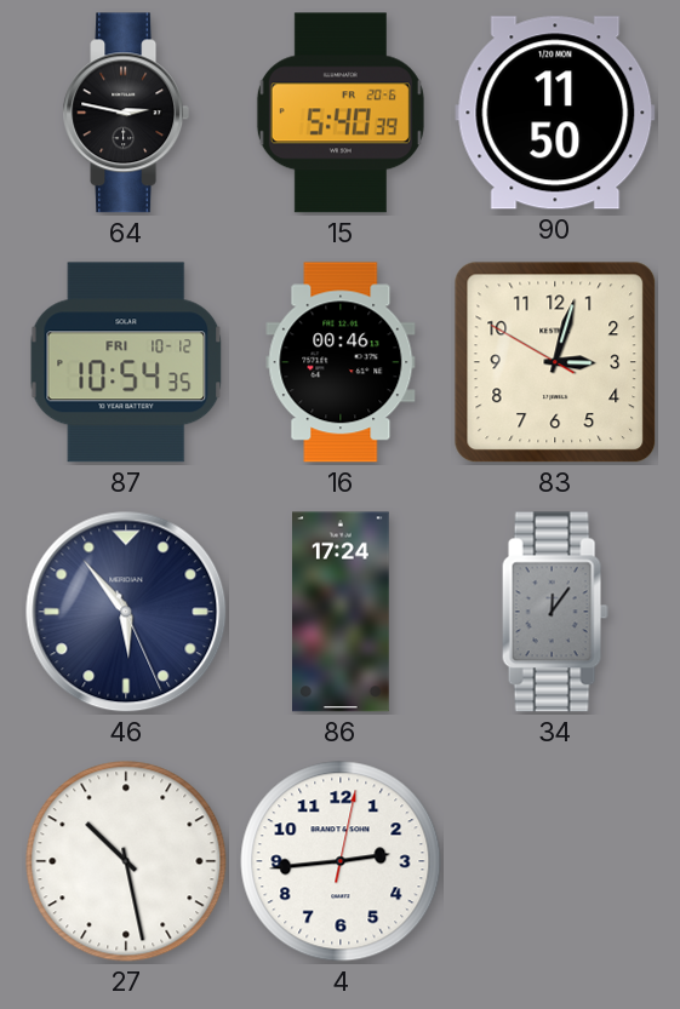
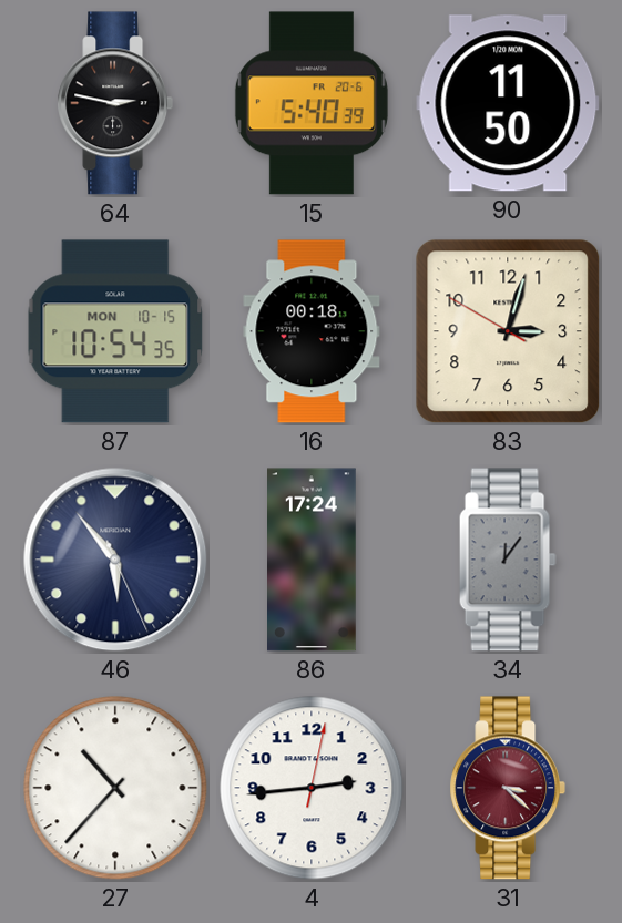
87 date: FRI 10-12 -> MON 10-15 (115, 331)
16: 00:46 -> 00:18 (312, 331)
27: 10:28 -> 10:37 (115, 788)
31: none -> 3:22 (508, 788)
